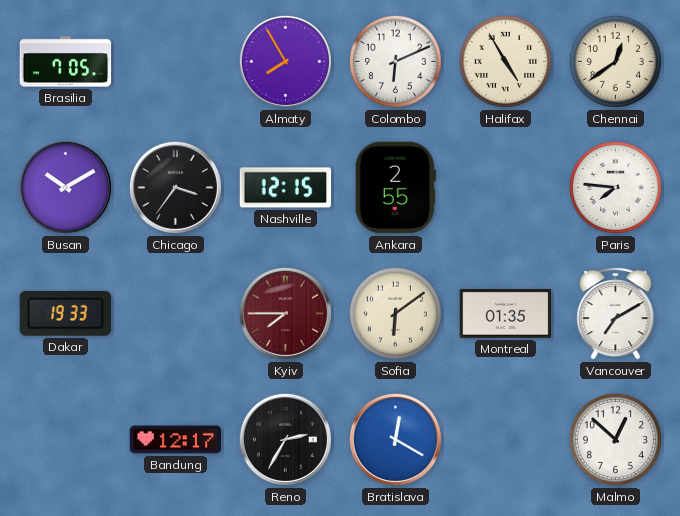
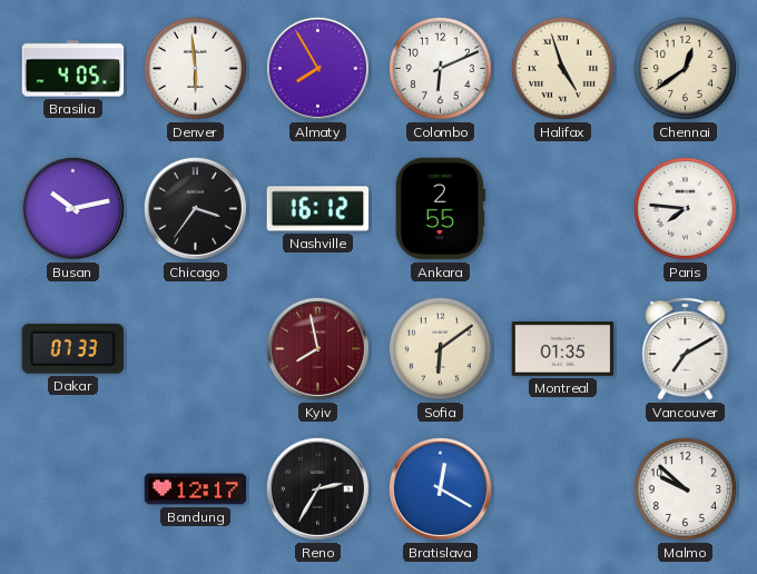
Brasilia: 7:05 -> 4:05 (73, 69)
Denver: none -> 5:59 (195, 68)
Halifax: 4:55 -> 4:57 (562, 68)
Busan: 10:10 -> 10:13 (72, 208)
Nashville: 12:15 -> 16:12 (318, 209)
Dakar: 19:33 -> 07:33 (72, 348)
Kyiv: 7:45 -> 7:58 (317, 348)
Malmo: 12:52 -> 9:52 (685, 488)
